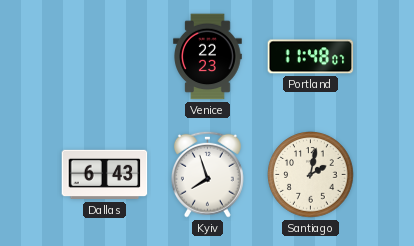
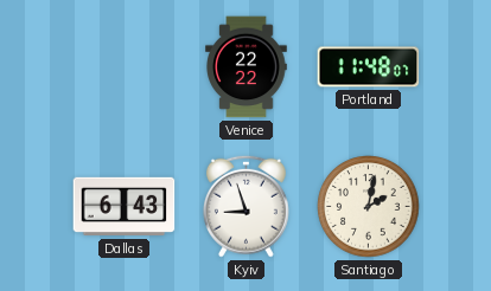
Venice: 22:23 -> 22:22 (247, 67)
Kyiv: 7:57 -> 8:57 (245, 206)
